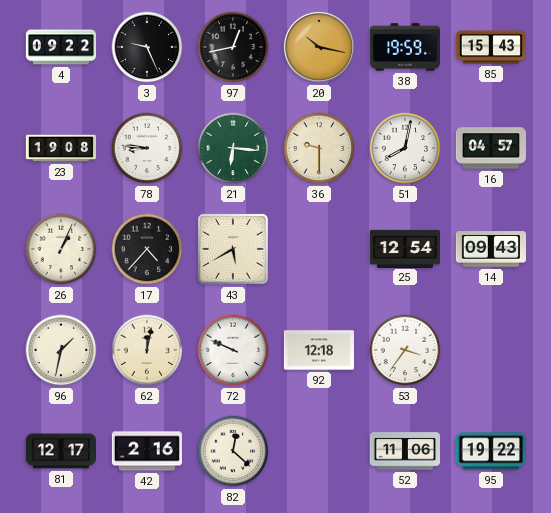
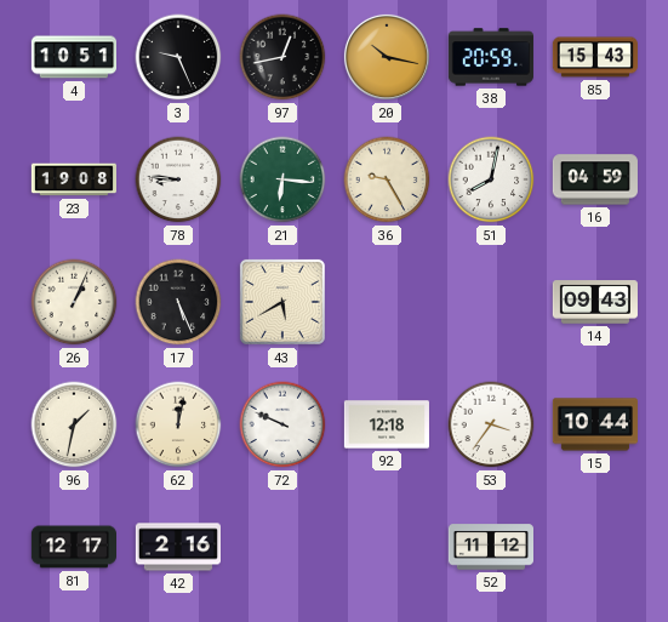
4: 09:22 -> 10:51 (73, 57)
38: 19:59 -> 20:59 (491, 57)
36: 9:30 -> 9:25 (387, 179)
16: 04:57 -> 04:59 (595, 179)
17: 4:37 -> 5:26 (178, 302)
25: 12:54 -> none (404, 248)
15: none -> 10:44 (594, 424)
82: 12:22 -> none (233, 451)
52: 11:06 -> 11:12 (490, 547)
95: 19:22 -> none (491, 451)
